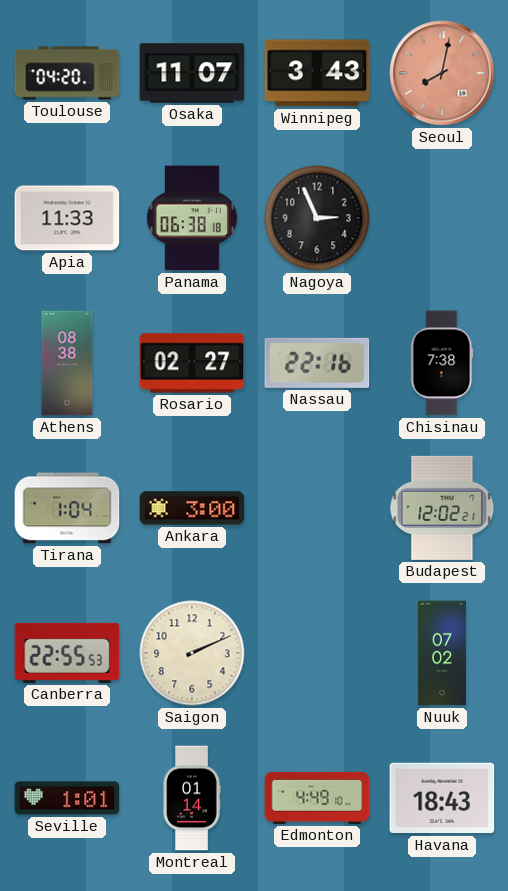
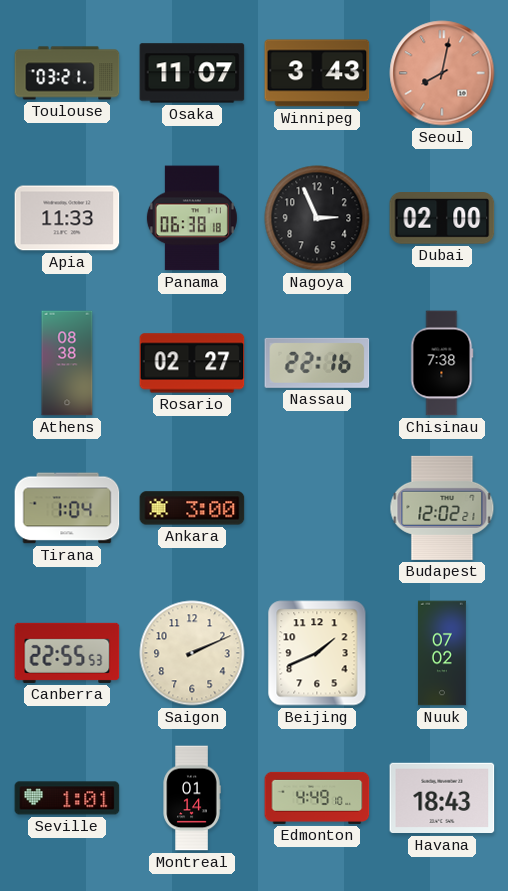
Toulouse: 04:20 -> 03:21 (67, 73)
Dubai: none -> 02:00 (442, 219)
Beijing: none -> 1:41 (317, 653)
